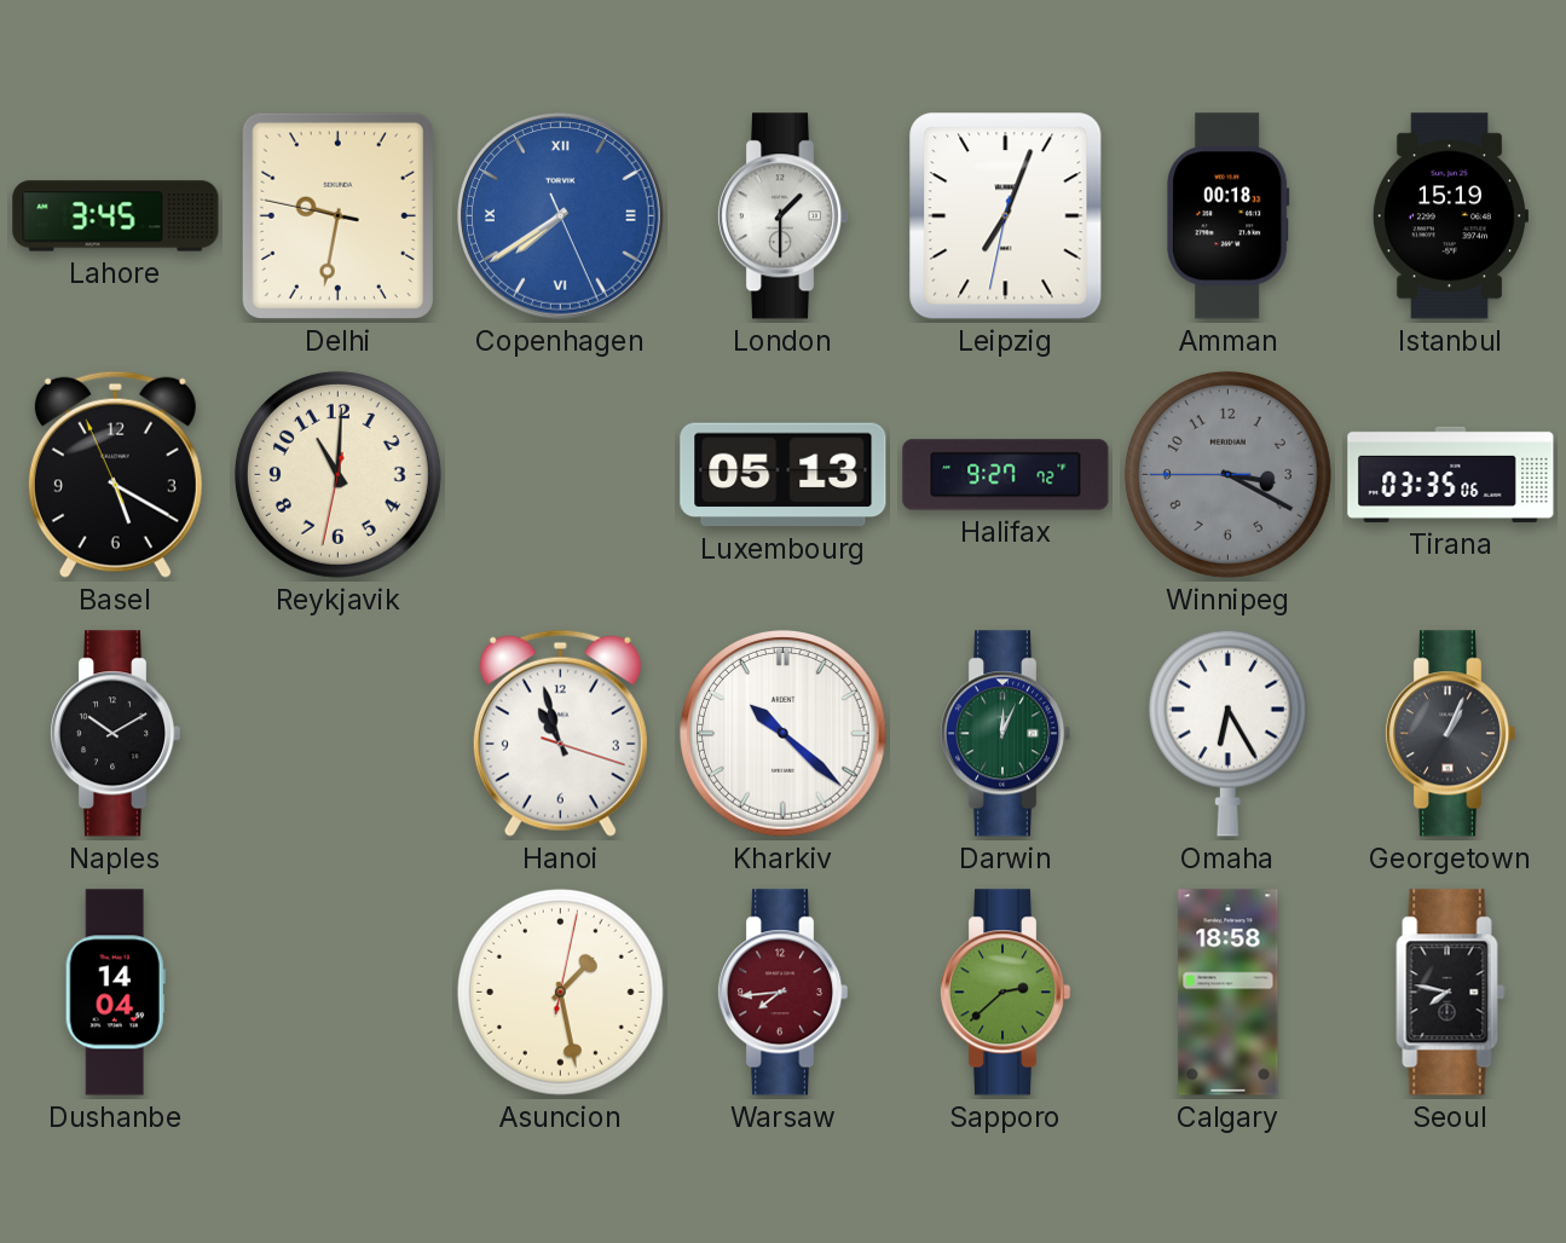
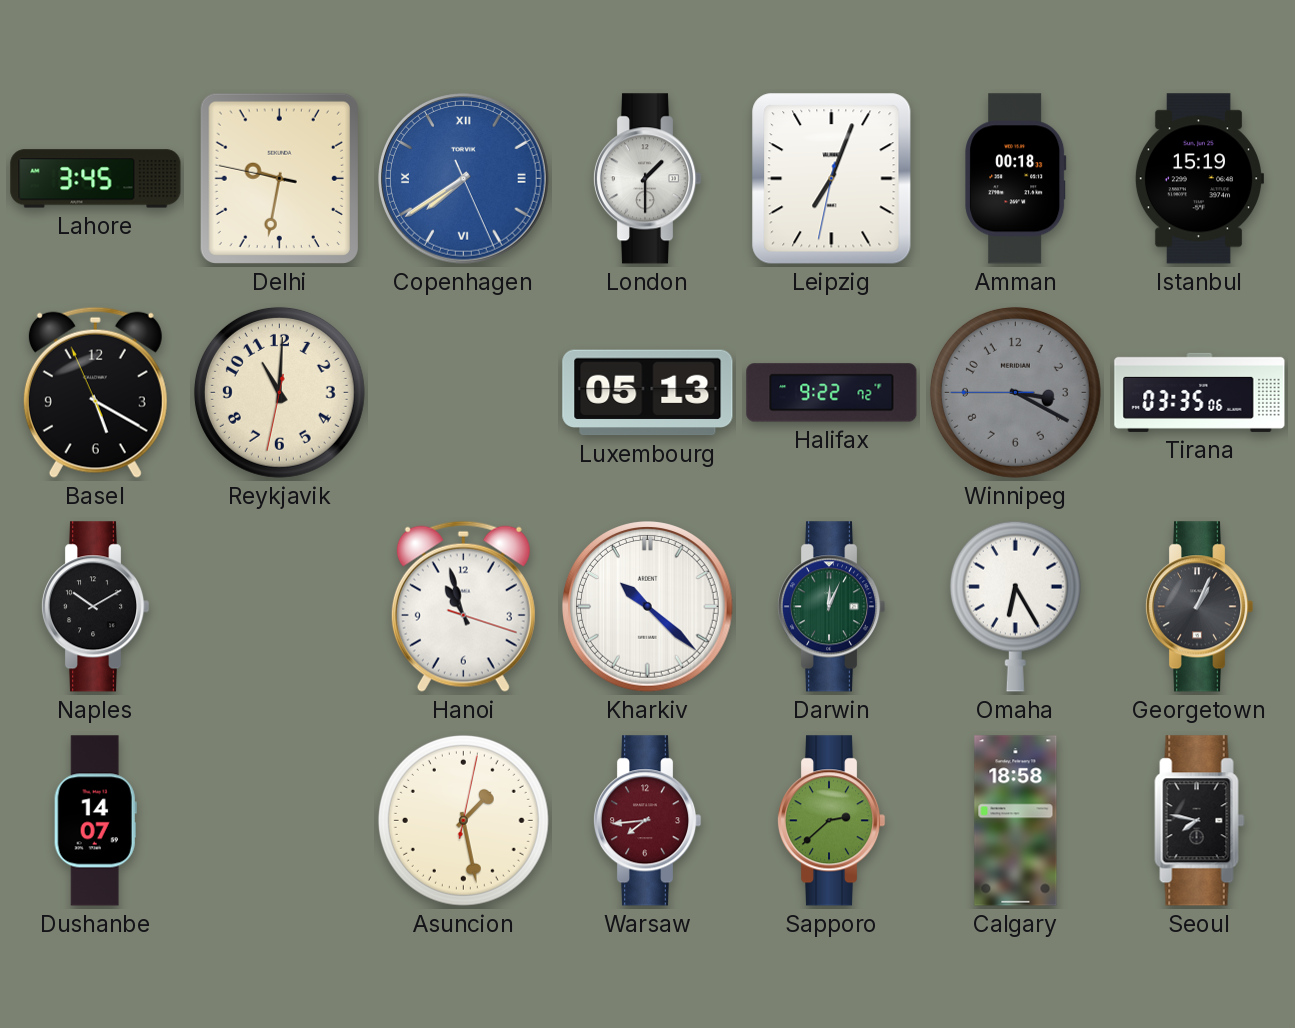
Halifax: 9:27 -> 9:22 (832, 393)
Dushanbe: 14:04 -> 14:07 (95, 821)
